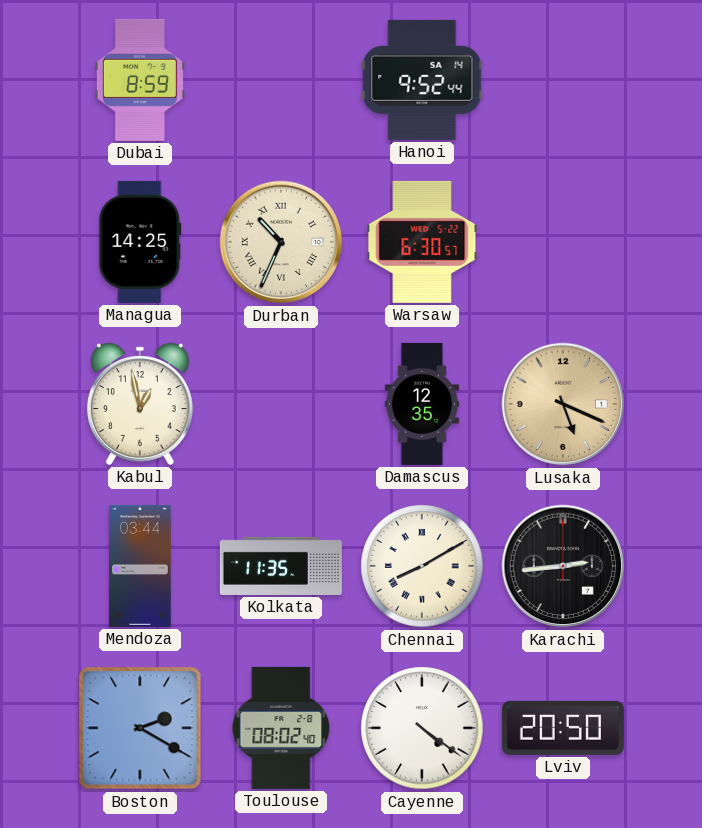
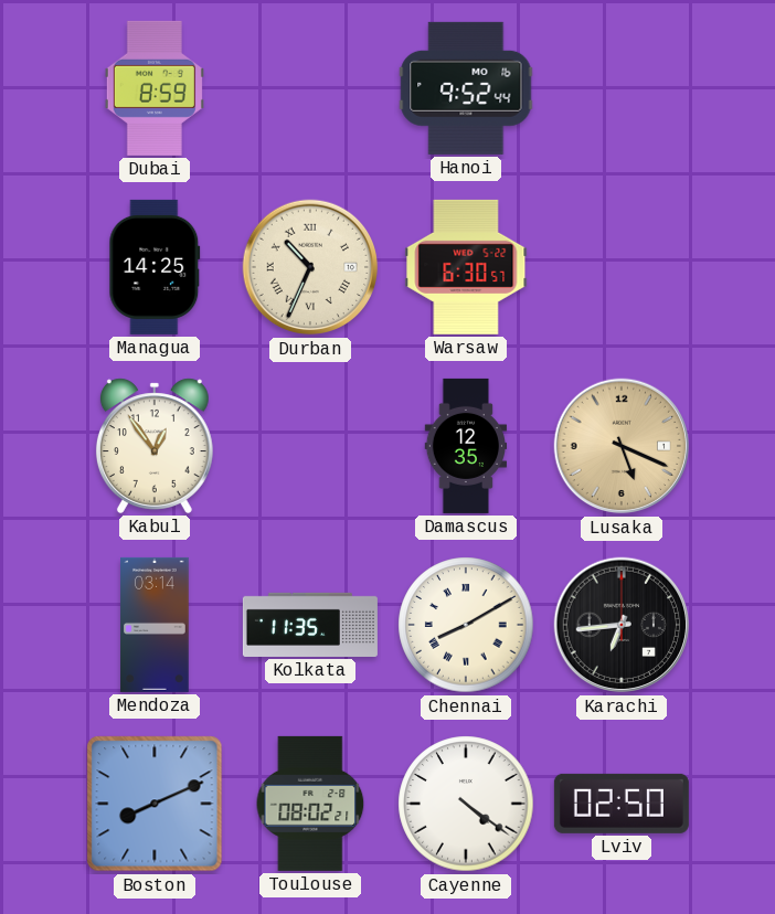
Hanoi date: SA 14 -> MO 16 (466, 88)
Kabul: 12:58 -> 12:54 (155, 446)
Mendoza: 03:44 -> 03:14 (155, 625)
Karachi: 2:44 -> 6:44 (622, 625)
Boston: 2:20 -> 8:11 (155, 804)
Toulouse: 08:02:40 -> 08:02:21 (310, 804)
Lviv: 20:50 -> 02:50 (622, 804)
